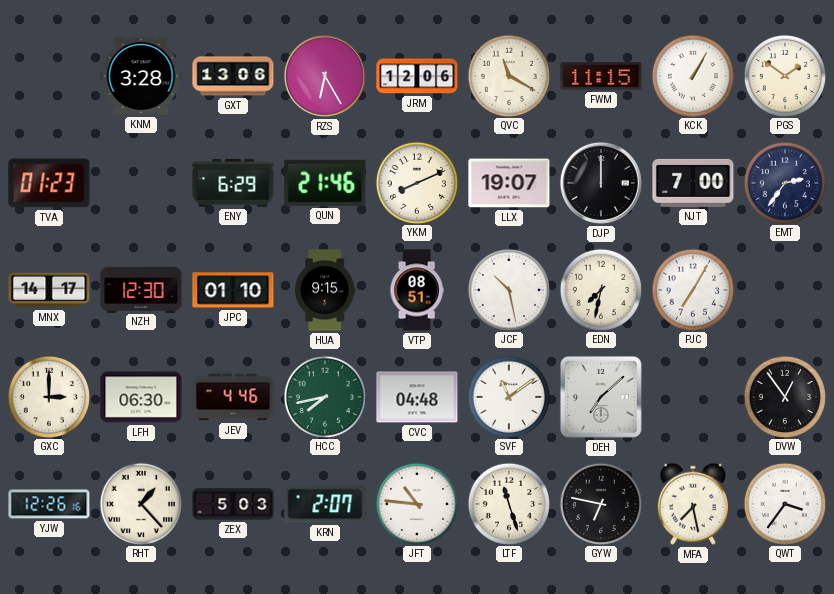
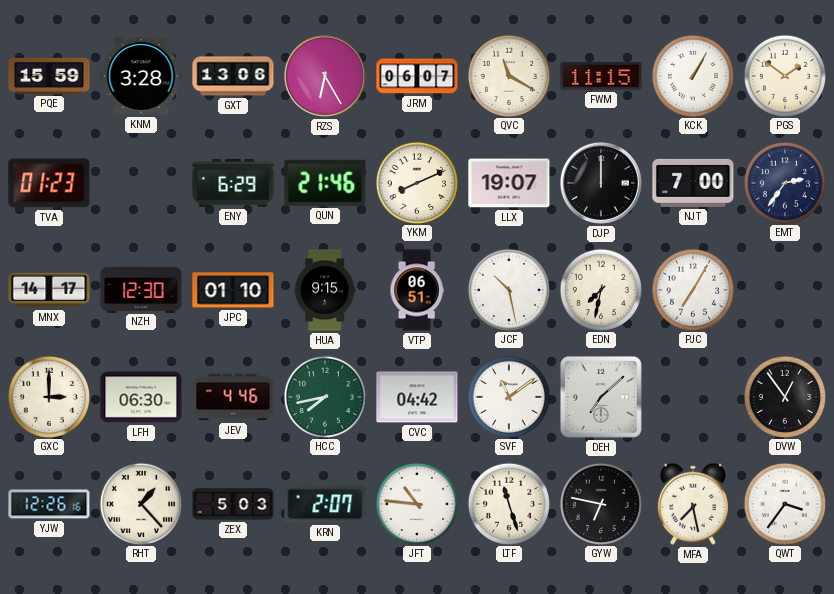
PQE: none -> 15:59 (49, 76)
JRM: 12:06 -> 06:07 (417, 76)
VTP: 08:51 -> 06:51 (417, 290)
CVC: 04:48 -> 04:42 (417, 397)
